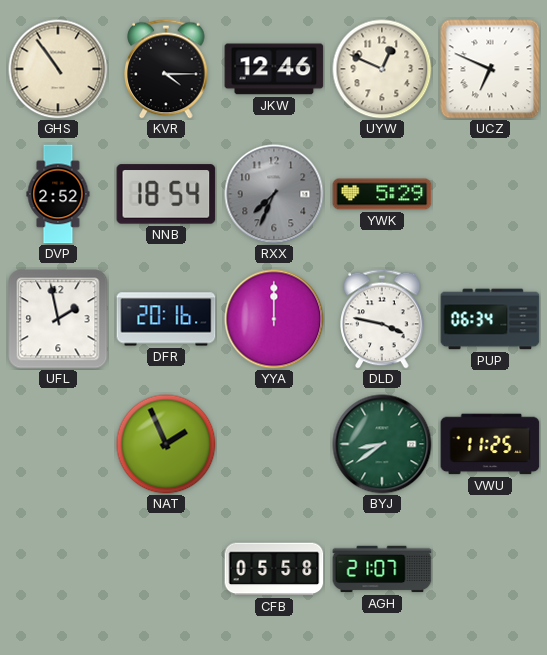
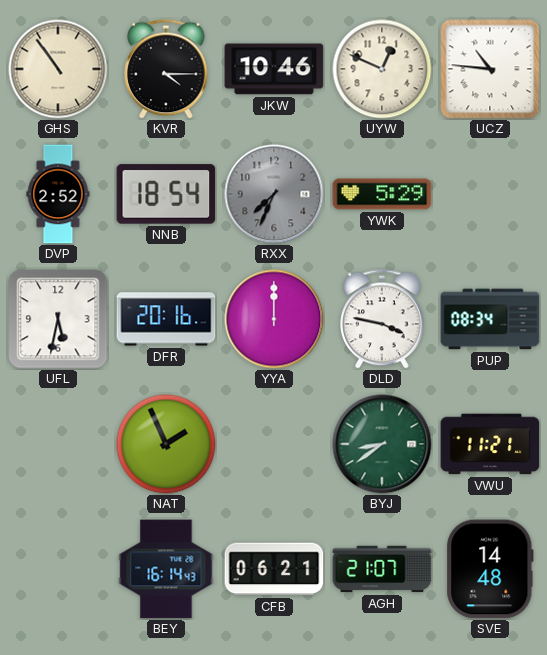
JKW: 12:46 -> 10:46 (274, 69)
UCZ: 6:49 -> 10:46 (490, 69)
UFL: 1:58 -> 5:32 (58, 319)
PUP: 06:34 -> 08:34 (490, 319)
VWU: 11:25 -> 11:21 (490, 444)
BEY: none -> 16:14 (166, 569)
CFB: 05:58 -> 06:21 (274, 569)
SVE: none -> 14:48 (490, 569)
